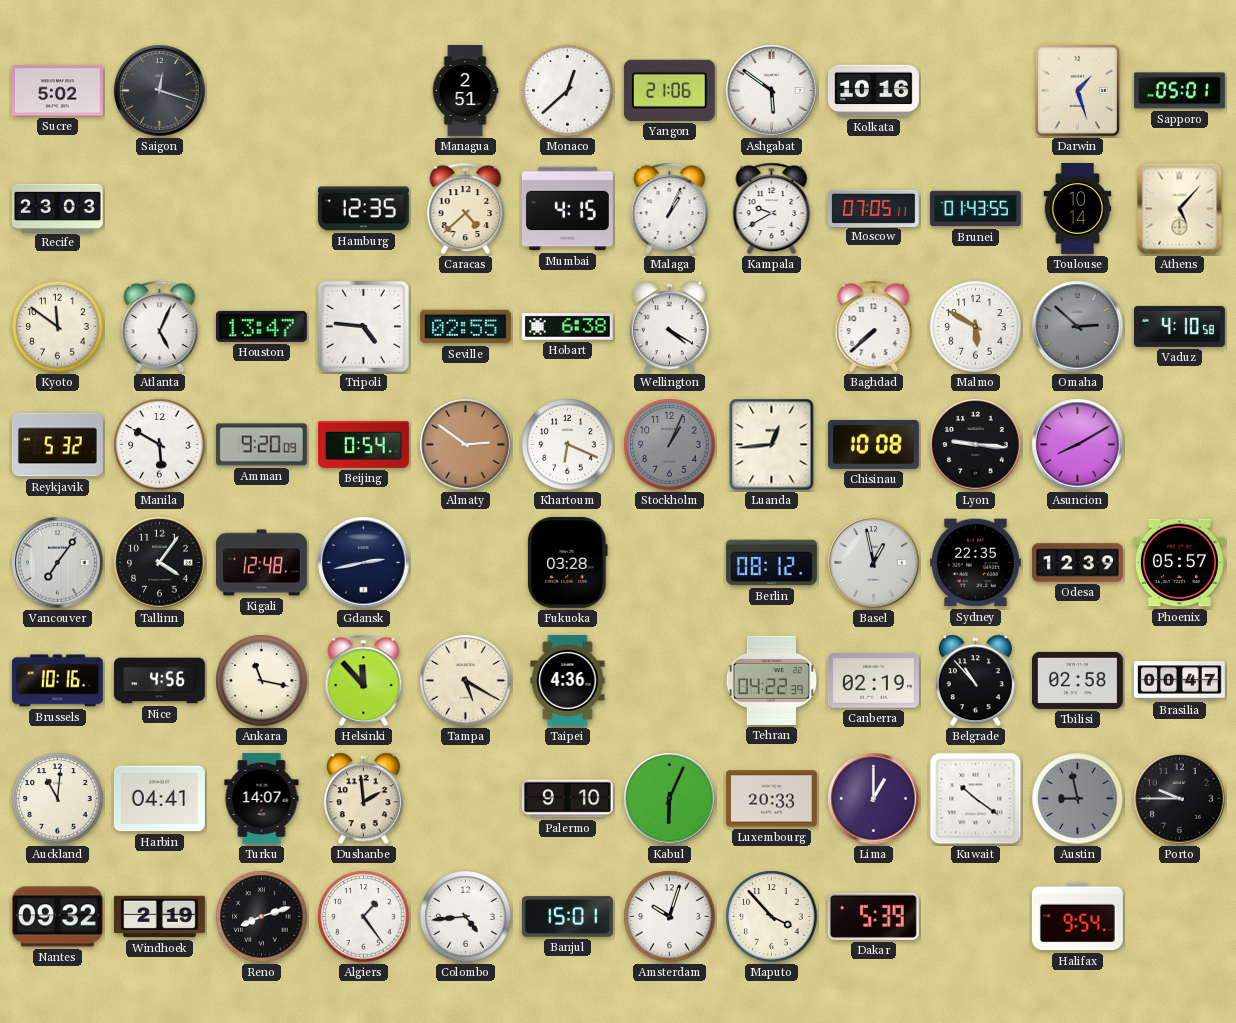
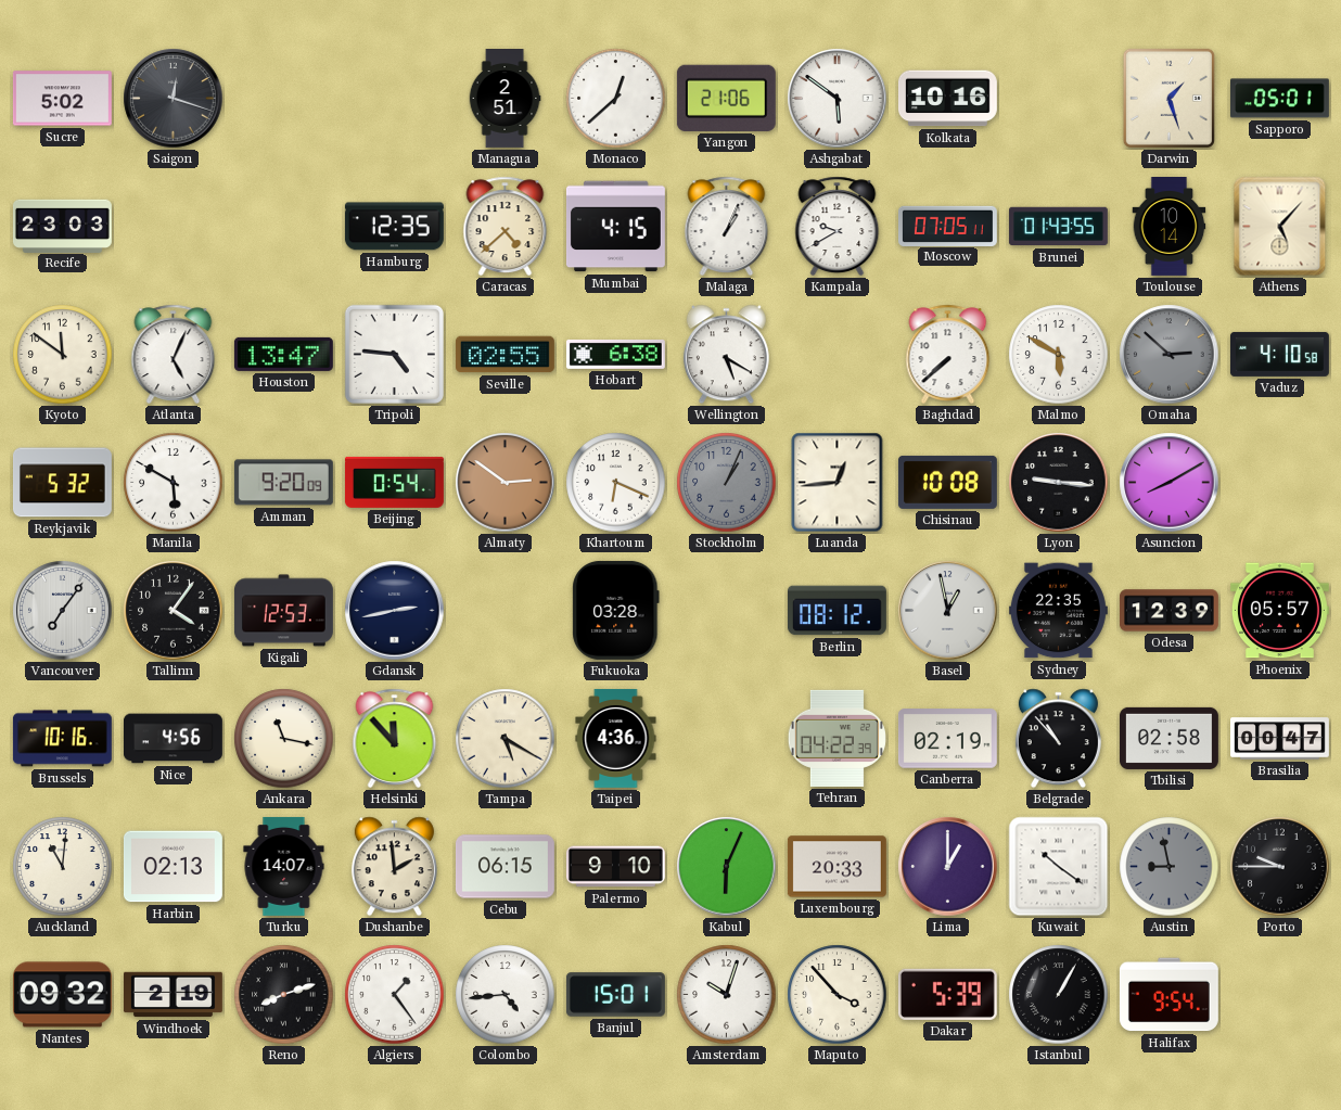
Wellington: 4:20 -> 5:20 (726, 355)
Kigali: 12:48 -> 12:53 (283, 611)
Harbin: 04:41 -> 02:13 (173, 867)
Cebu: none -> 06:15 (505, 867)
Istanbul: none -> 1:05 (1059, 995)
